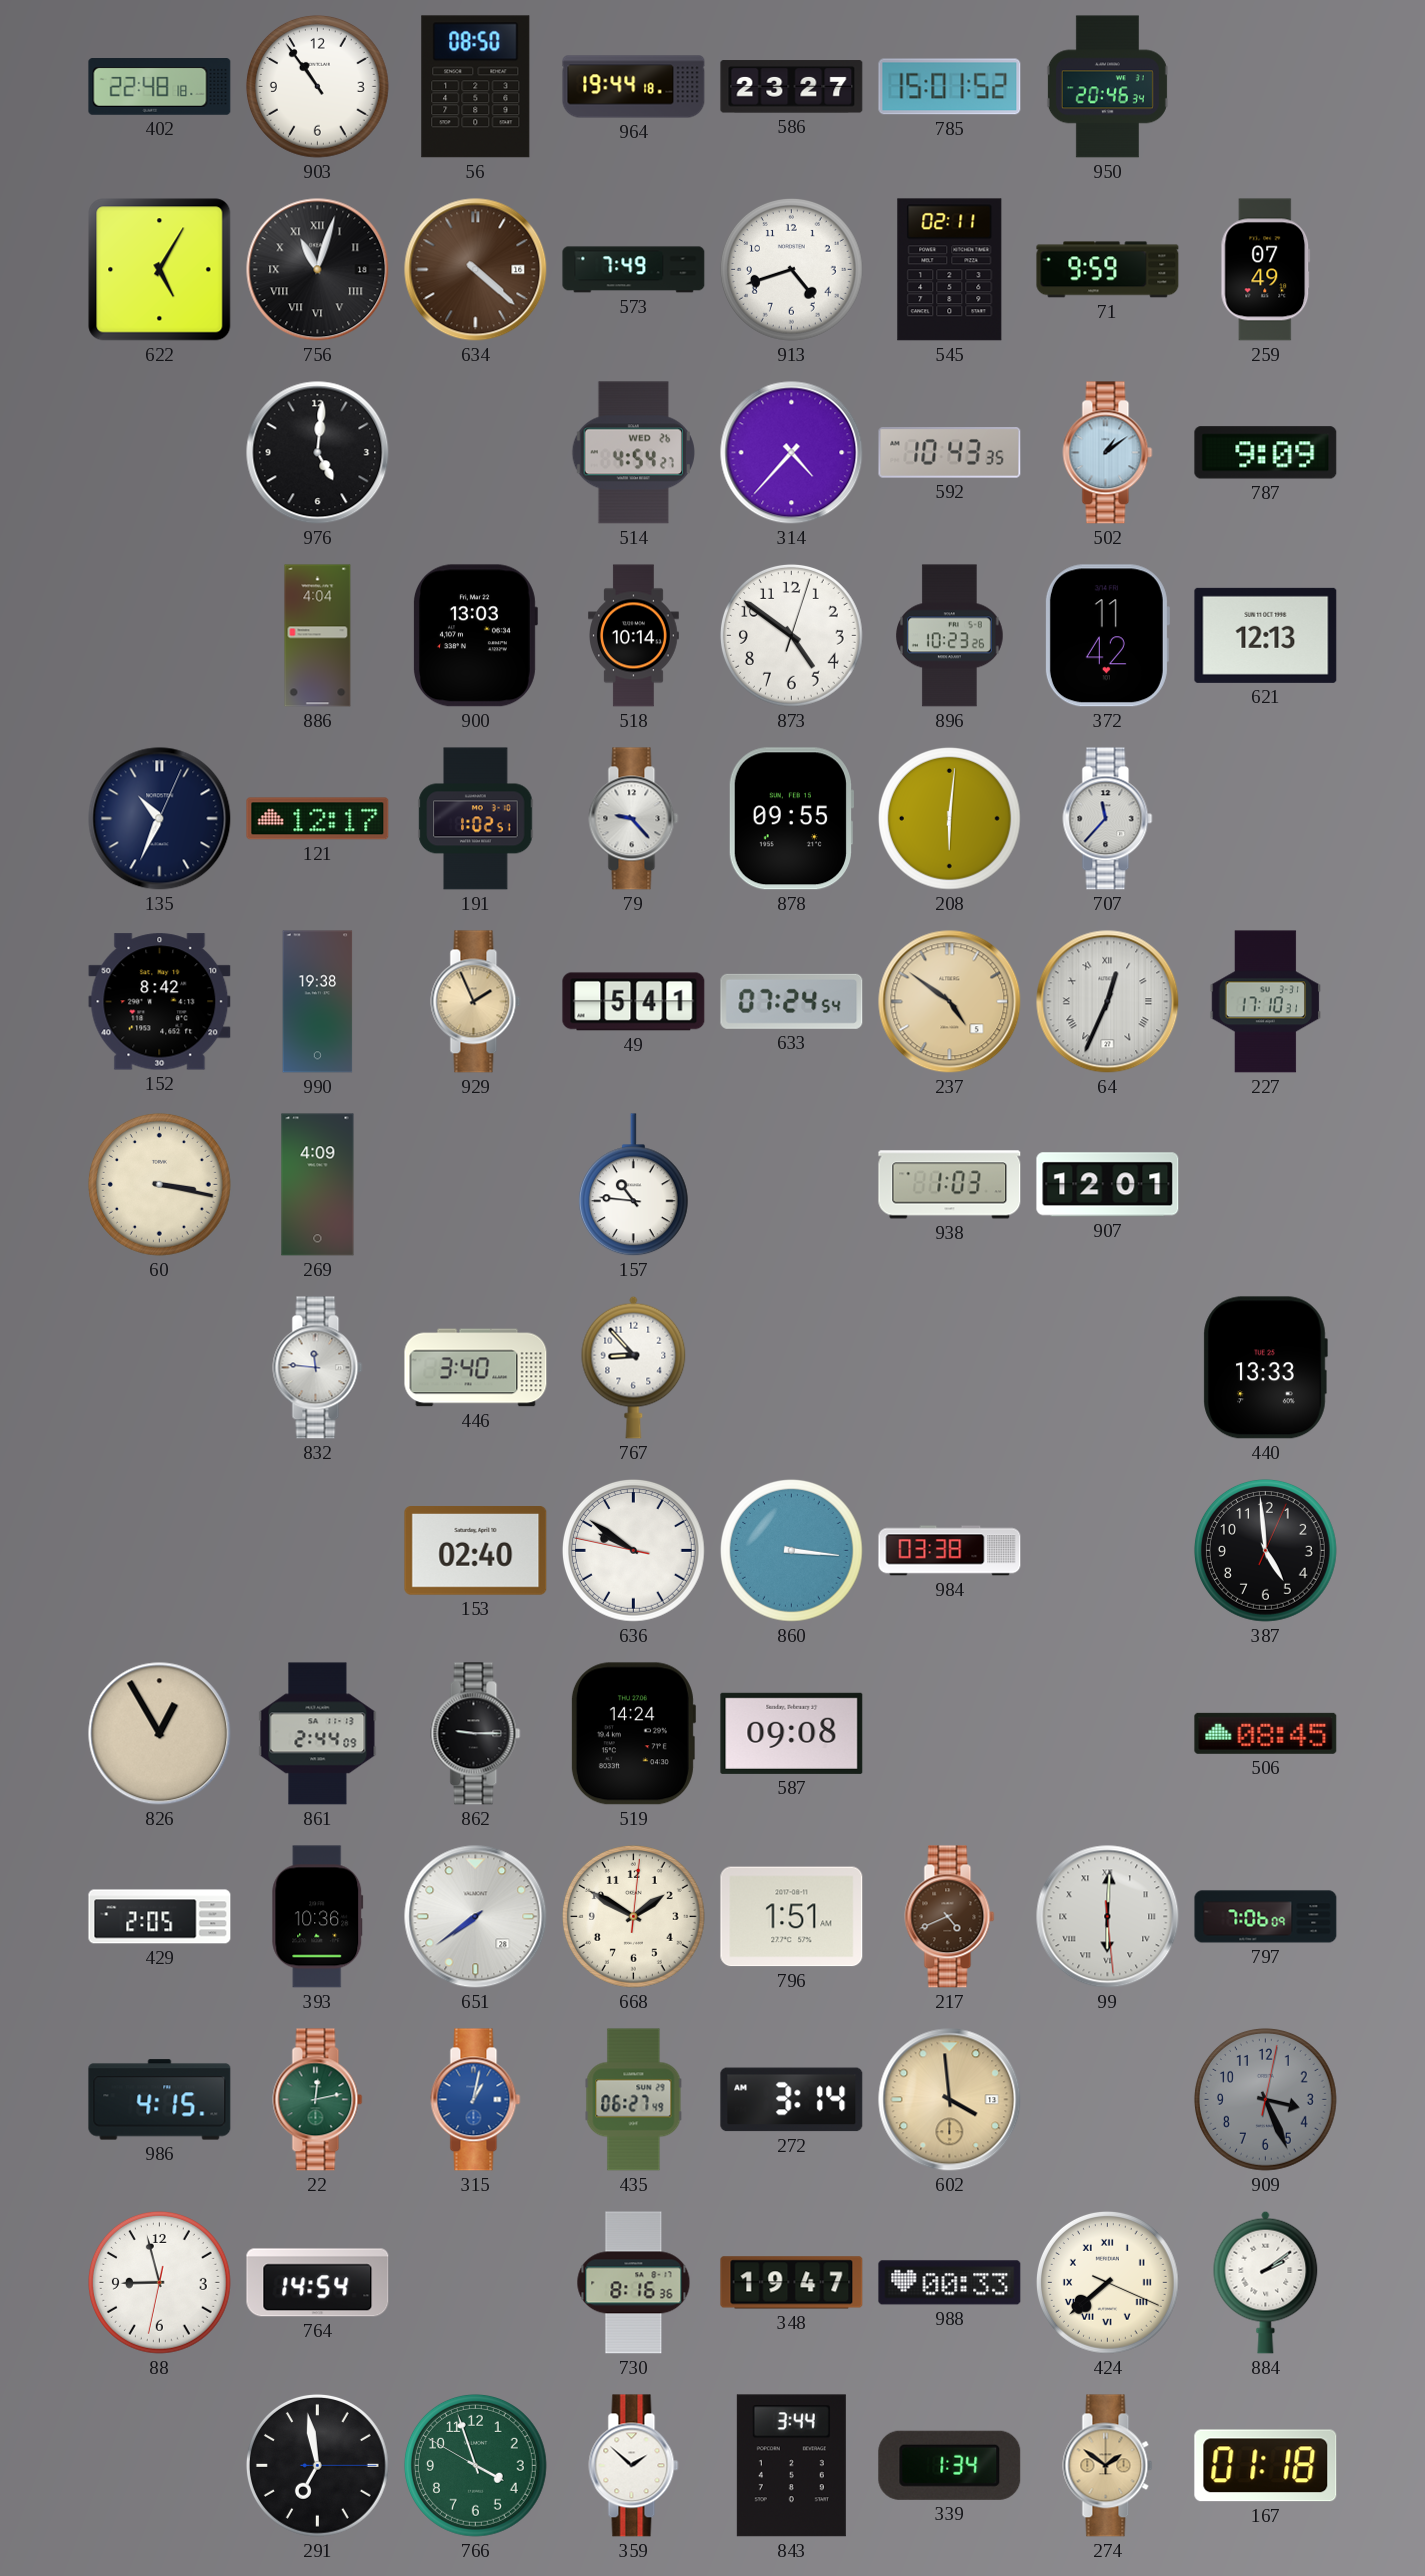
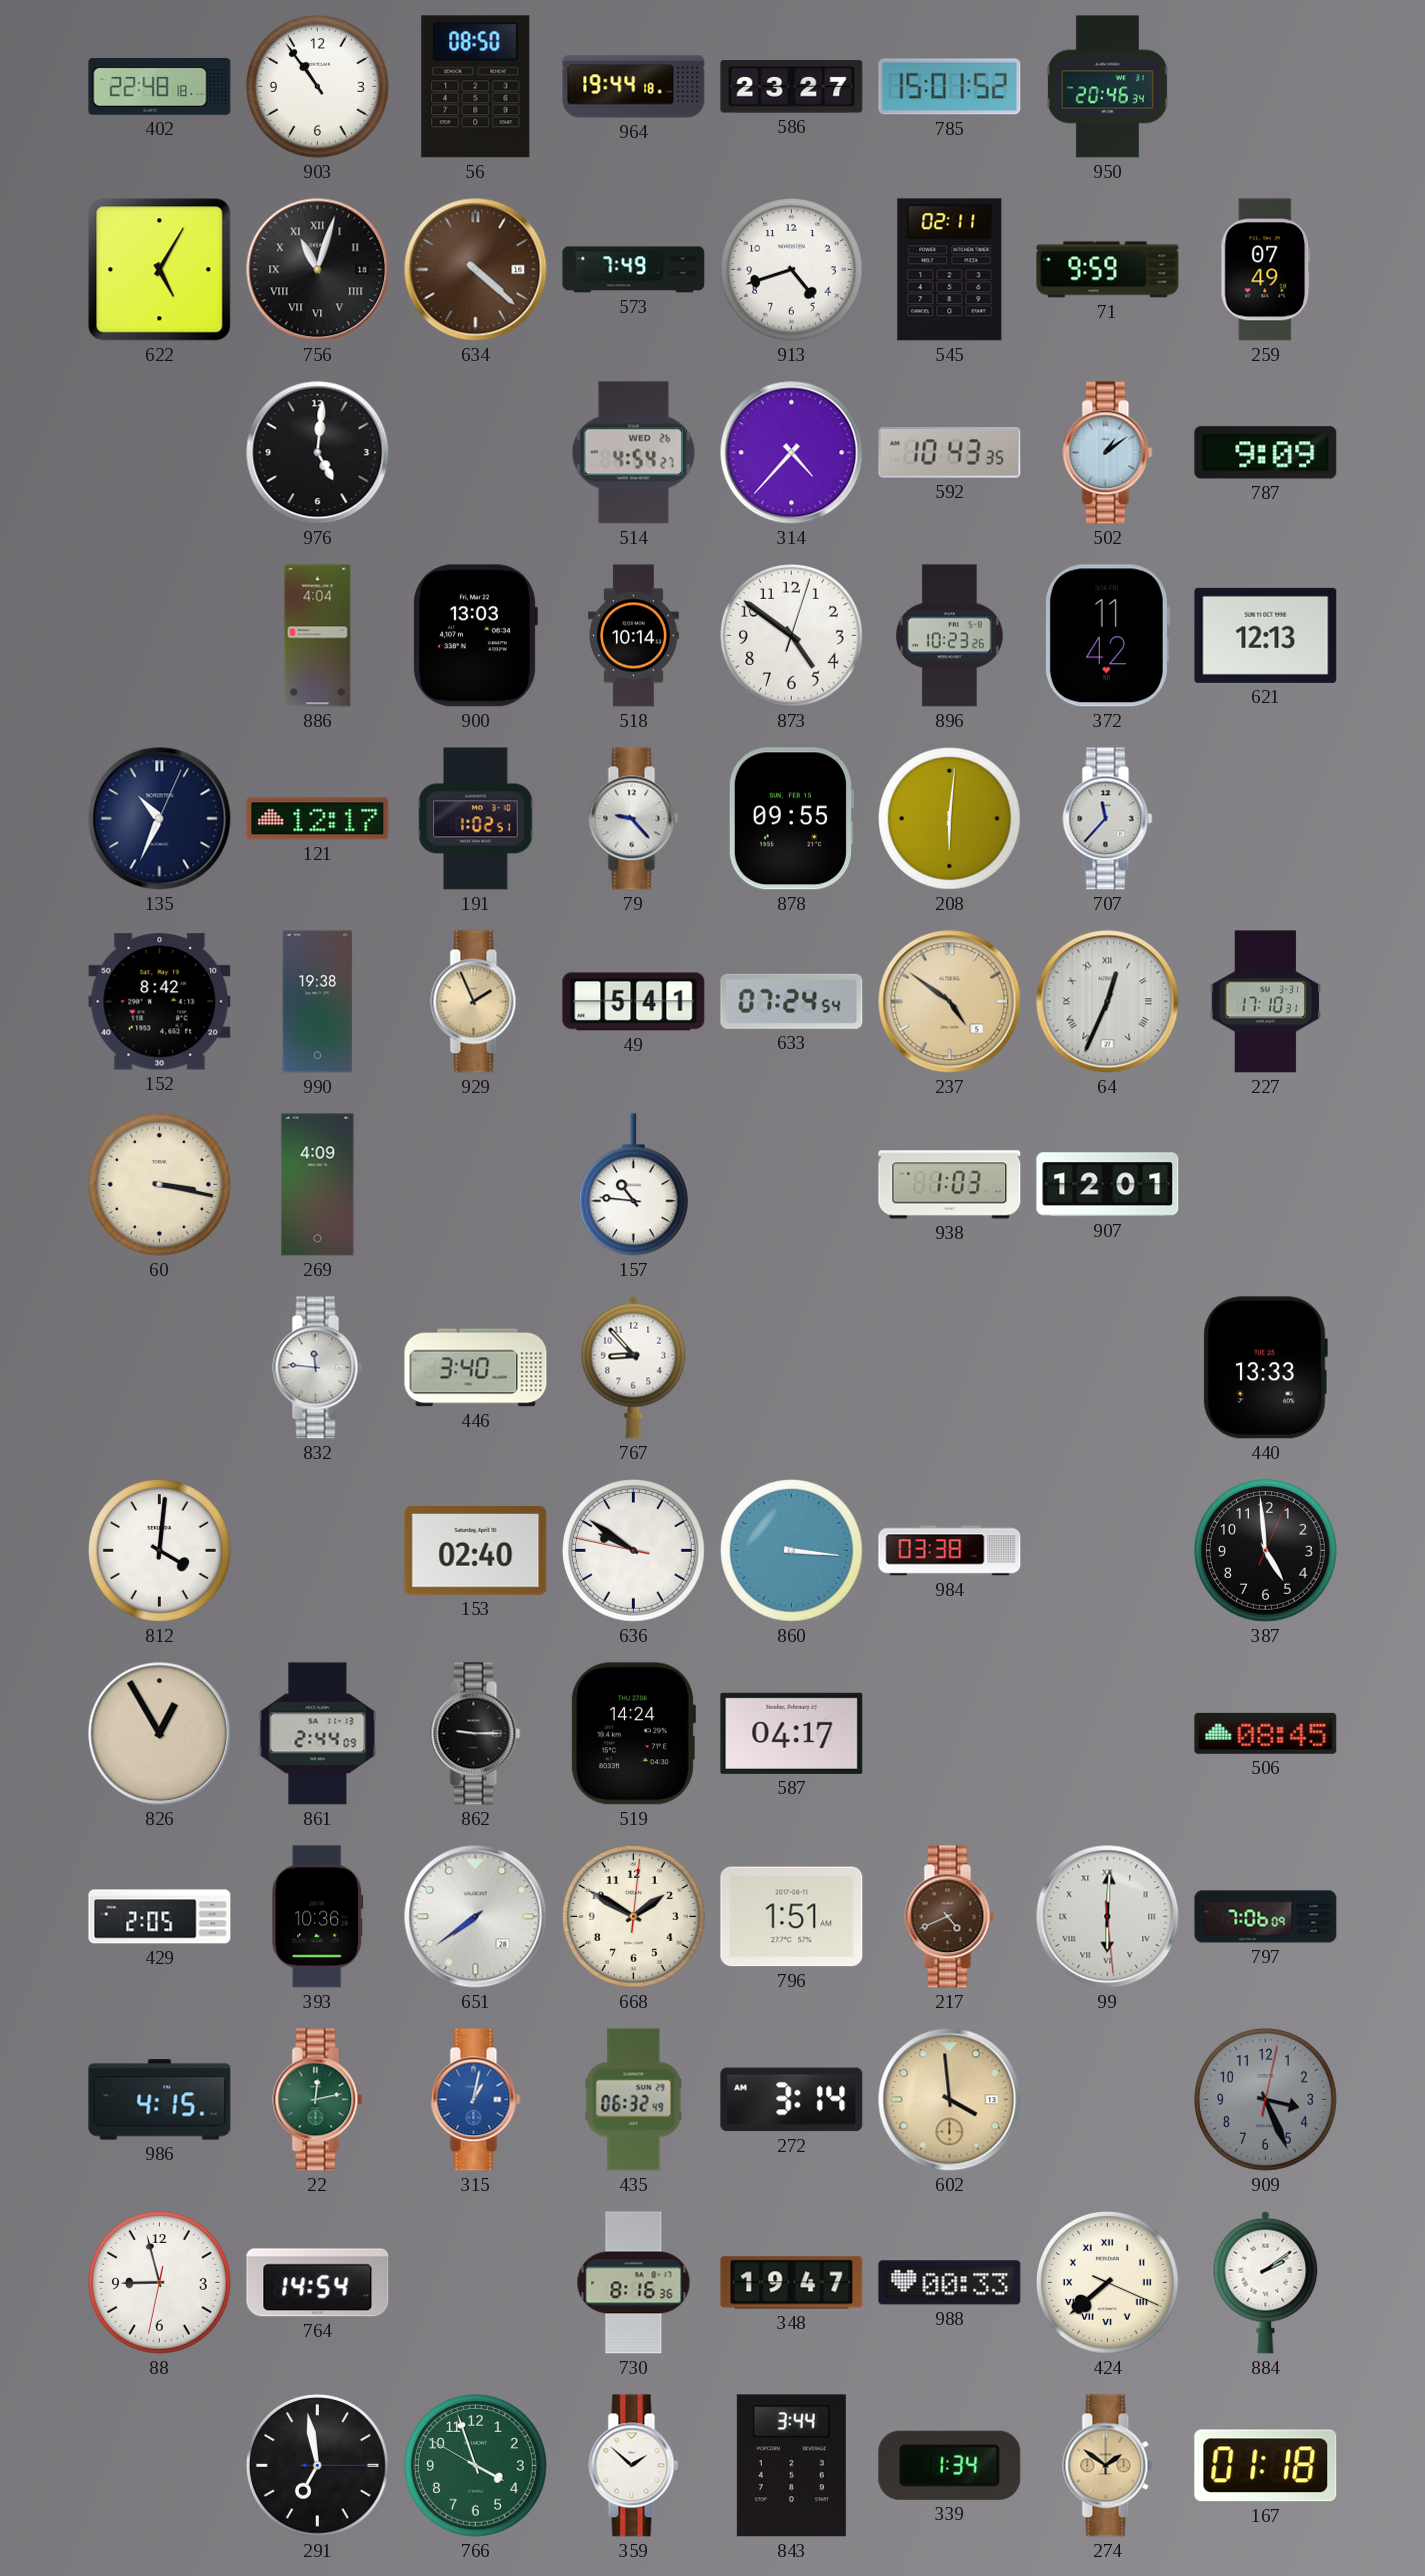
812: none -> 4:01 (159, 1550)
587: 09:08 -> 04:17 (792, 1733)
435: 06:27 -> 06:32 (634, 2100)
